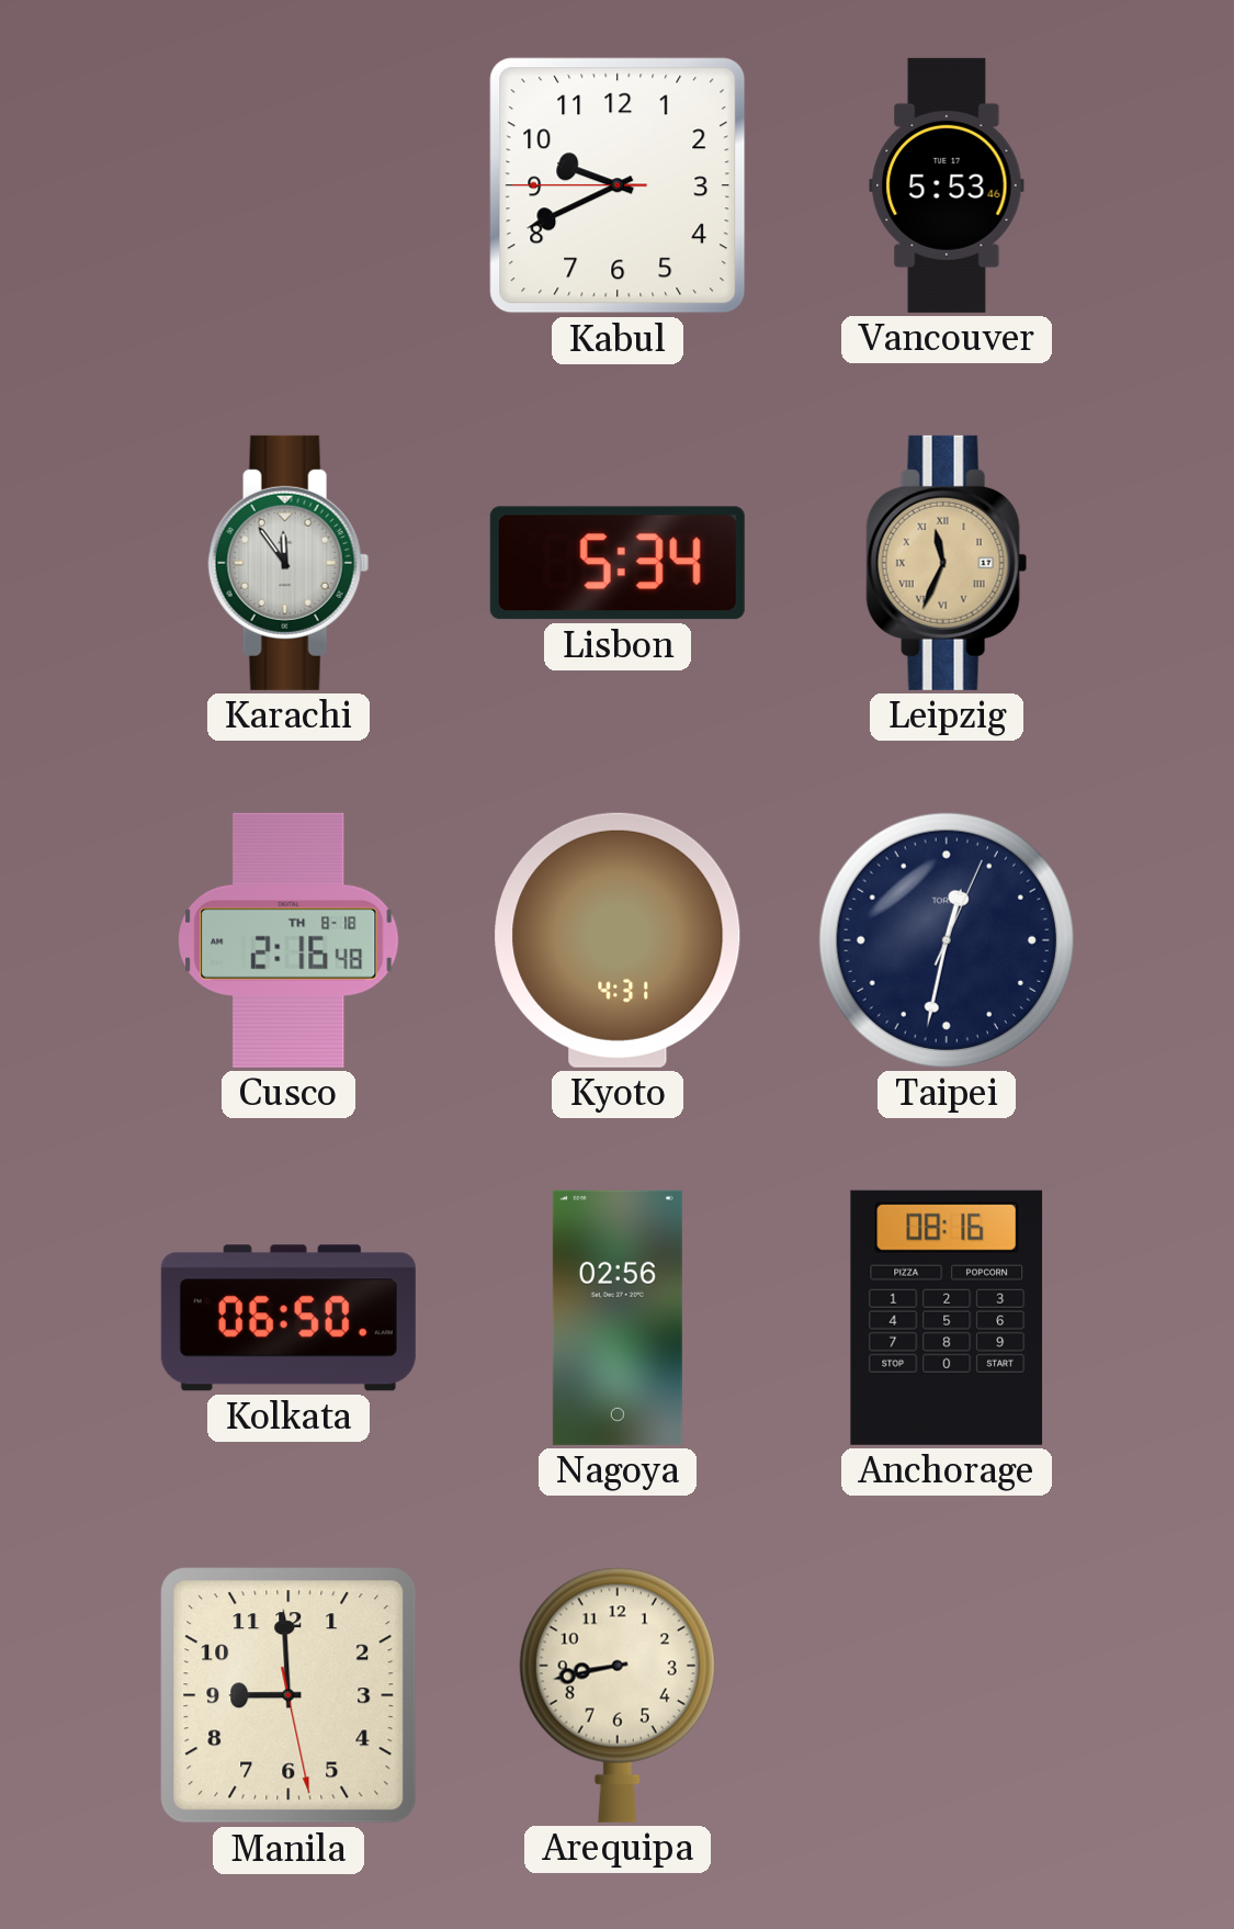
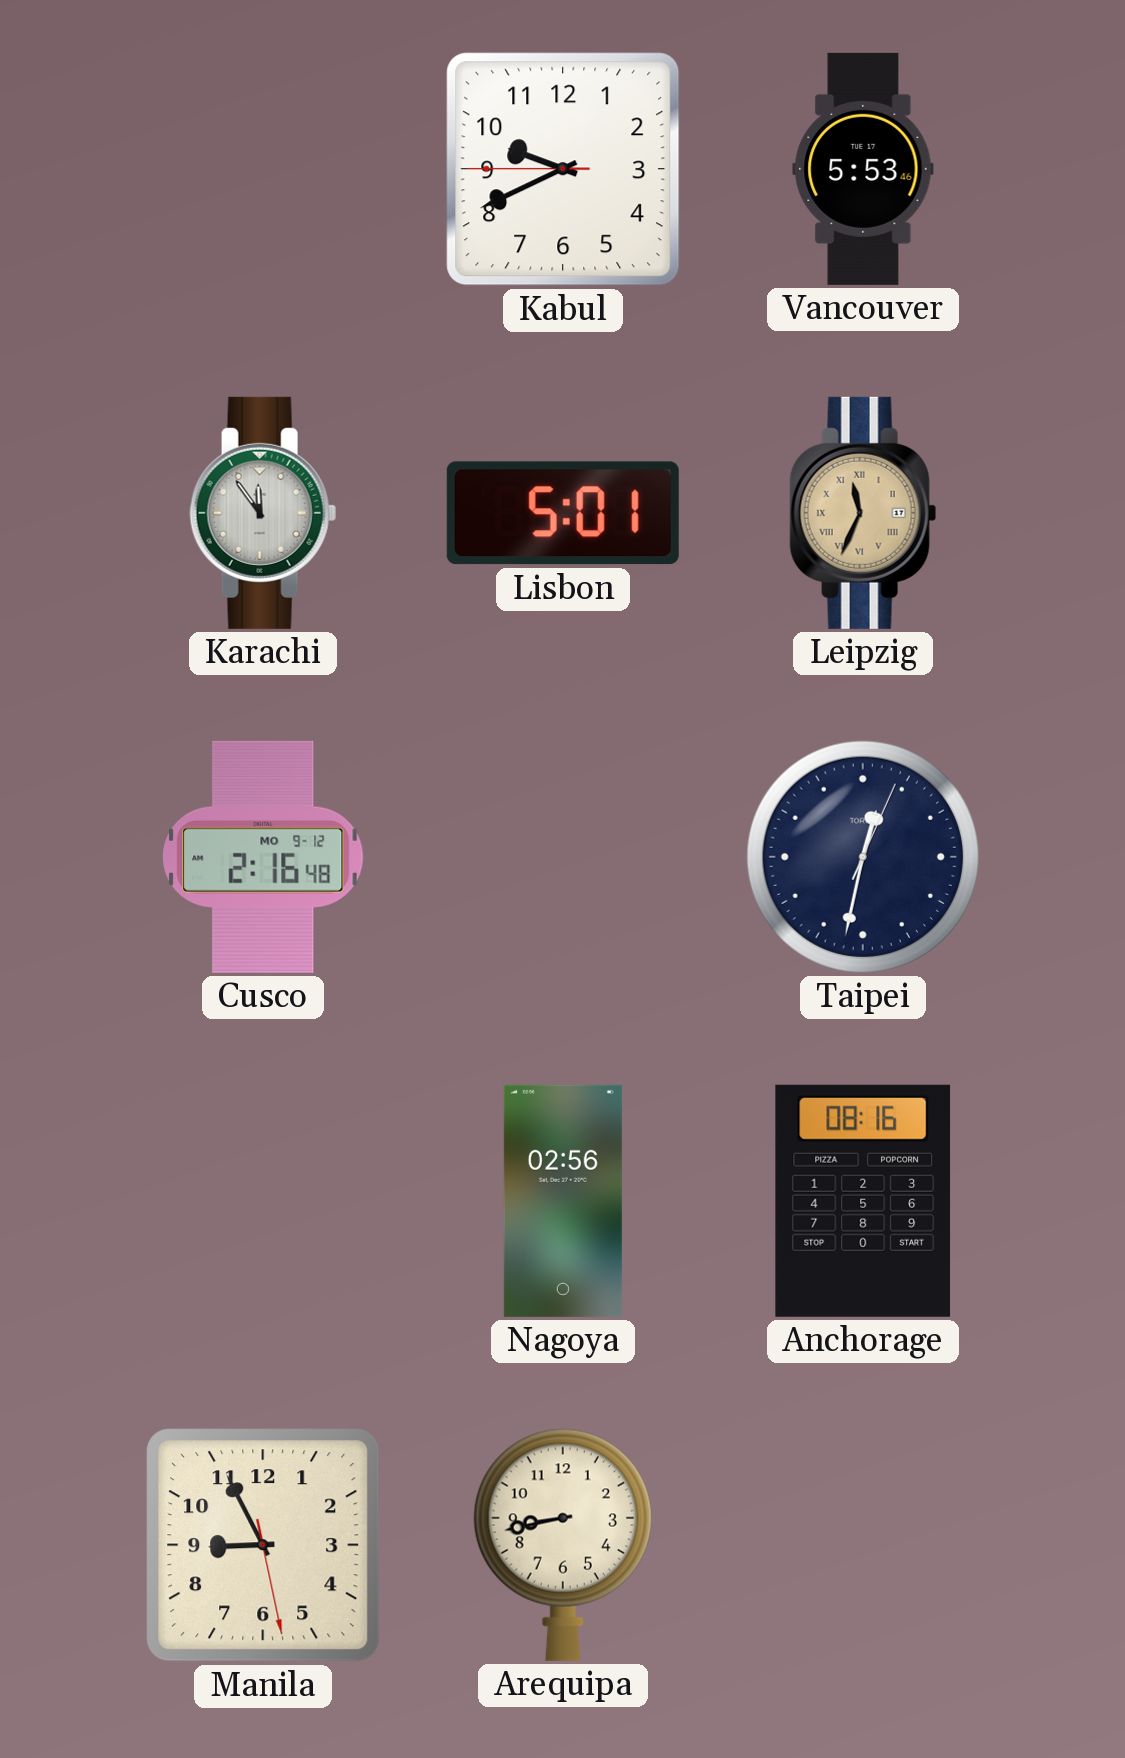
Lisbon: 5:34 -> 5:01 (563, 513)
Cusco date: TH 8-18 -> MO 9-12 (263, 857)
Kyoto: 4:31 -> none (618, 940)
Kolkata: 06:50 -> none (288, 1318)
Manila: 8:59 -> 8:55 (263, 1545)
